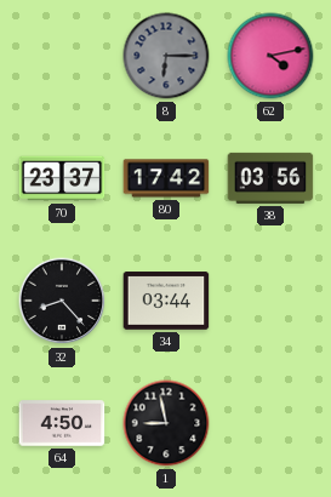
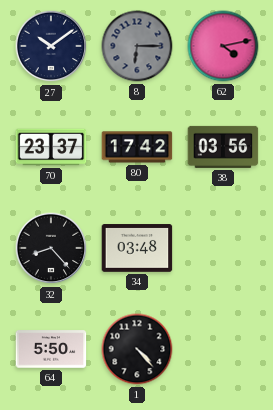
27: none -> 10:09 (51, 46)
34: 03:44 -> 03:48 (137, 248)
64: 4:50 -> 5:50 (51, 349)
1: 8:58 -> 4:23 (137, 349)
